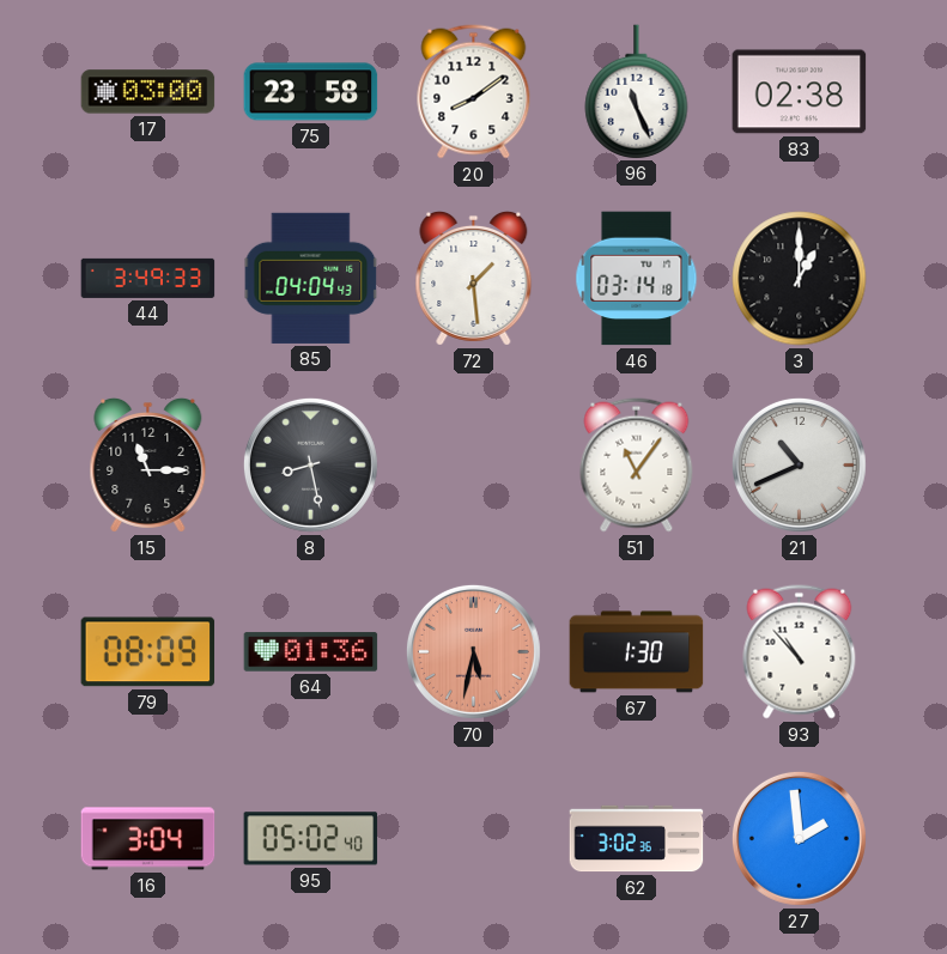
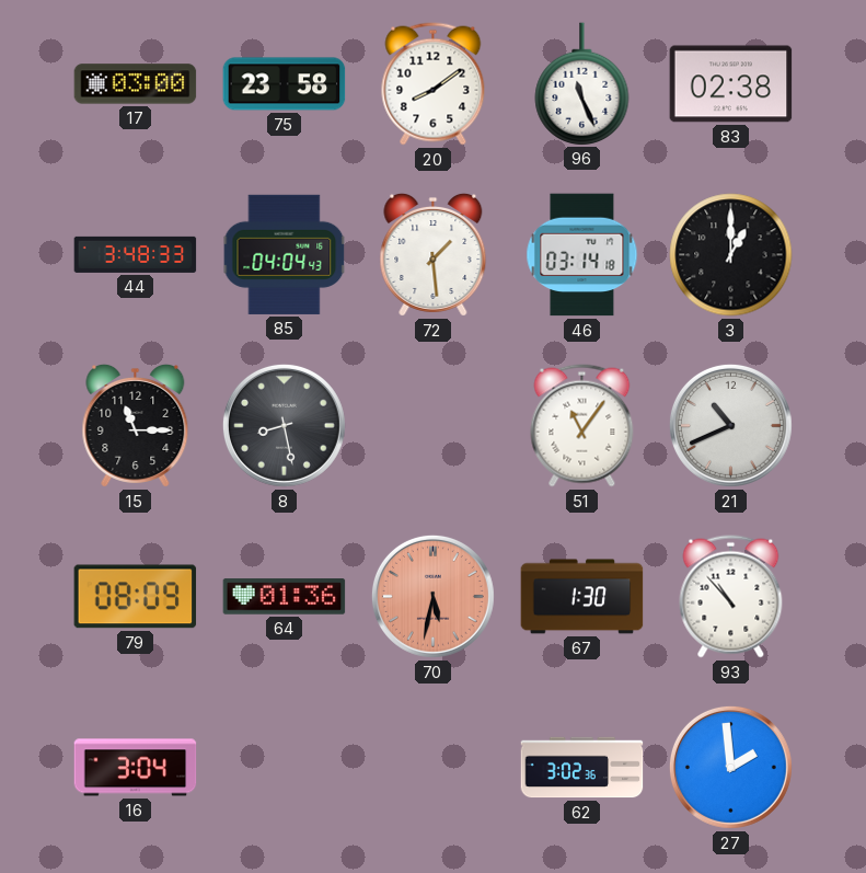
44: 3:49 -> 3:48 (136, 254)
95: 05:02 -> none (311, 839)
